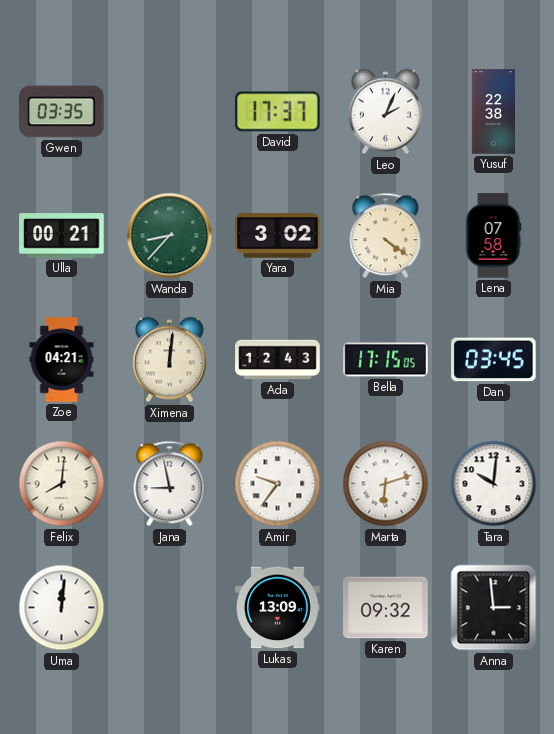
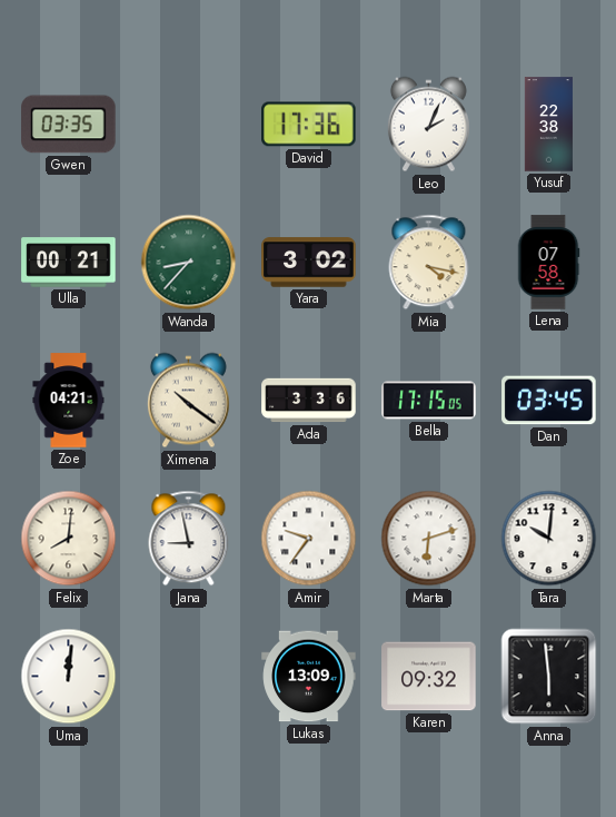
David: 17:37 -> 17:36 (309, 125)
Mia: 4:21 -> 4:17 (429, 263)
Ximena: 12:01 -> 10:21 (188, 401)
Ada: 12:43 -> 3:36 (309, 401)
Anna: 2:59 -> 5:59 (549, 677)
